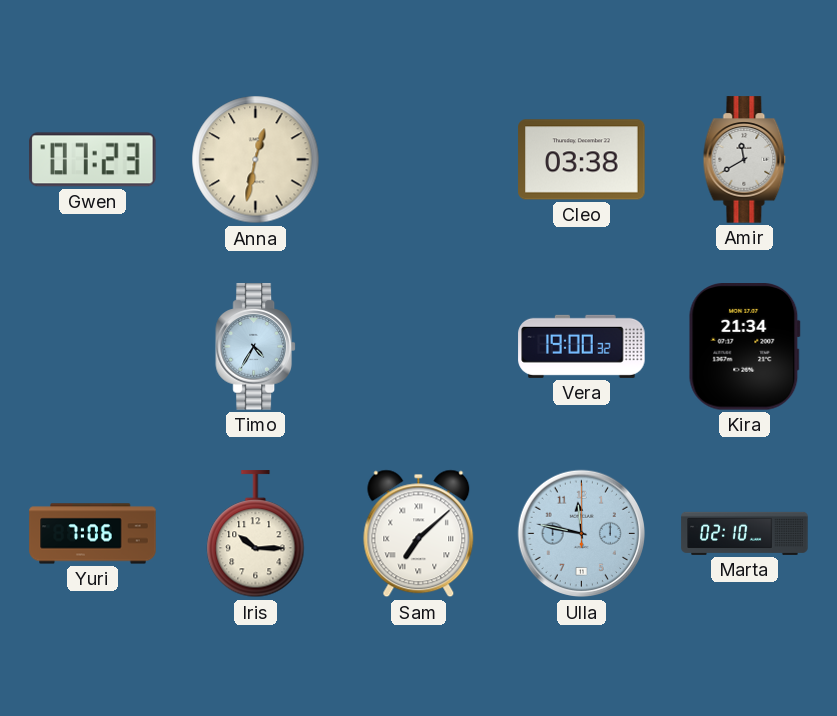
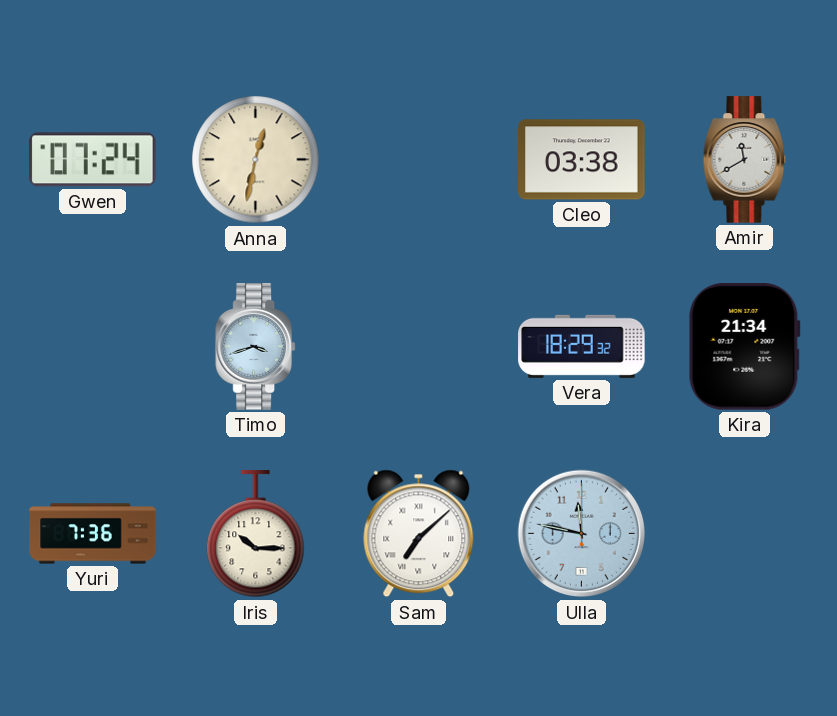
Gwen: 07:23 -> 07:24 (93, 160)
Timo: 4:35 -> 3:42 (255, 347)
Vera: 19:00 -> 18:29 (582, 346)
Yuri: 7:06 -> 7:36 (93, 534)
Marta: 02:10 -> none (745, 533)
